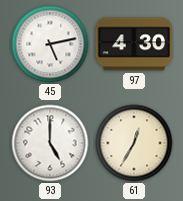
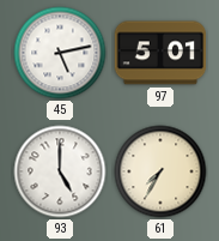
97: 4:30 -> 5:01 (160, 53)
61: 12:35 -> 7:35 (160, 171)
